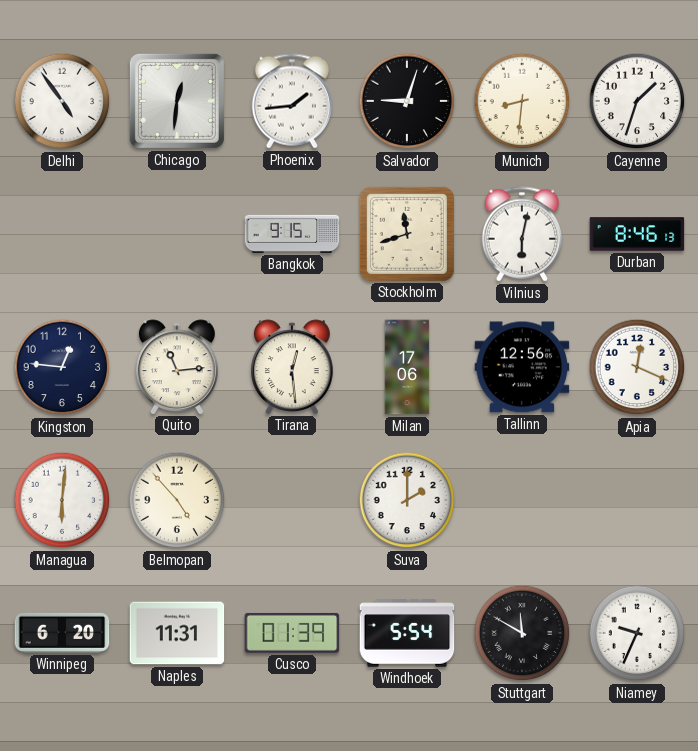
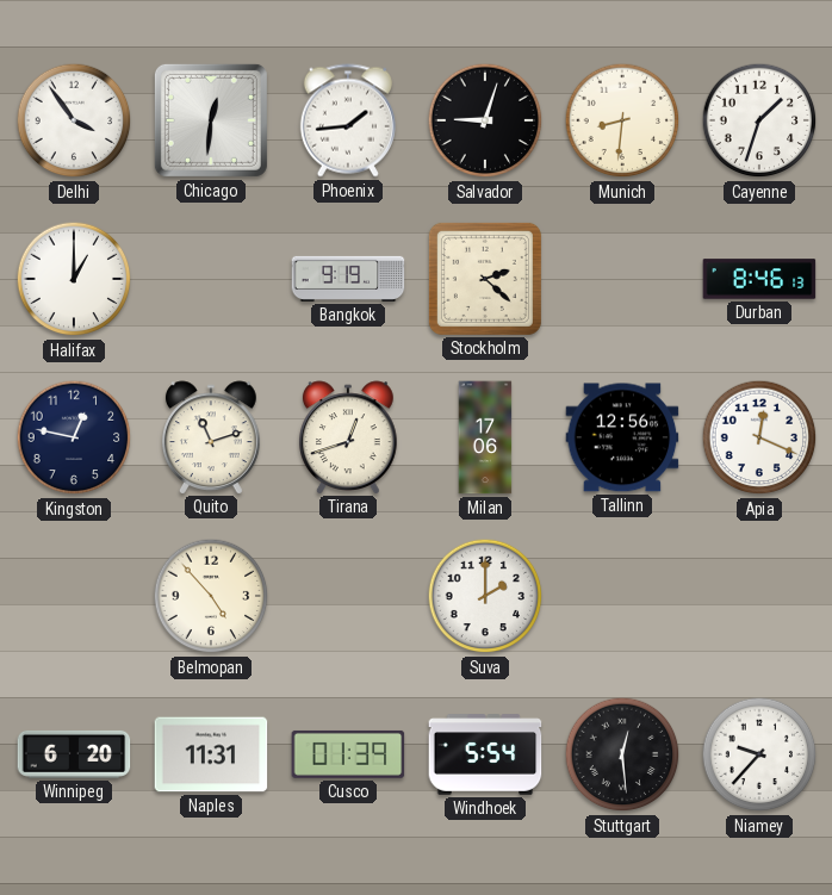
Delhi: 4:54 -> 3:54 (74, 120)
Halifax: none -> 1:00 (74, 279)
Bangkok: 9:15 -> 9:19 (348, 279)
Stockholm: 11:42 -> 2:22 (485, 279)
Vilnius: 6:02 -> none (522, 234)
Kingston: 12:46 -> 12:47 (74, 437)
Quito: 11:14 -> 11:12 (212, 437)
Tirana: 12:29 -> 12:42 (349, 437)
Managua: 6:01 -> none (62, 500)
Stuttgart: 11:50 -> 12:29 (622, 754)
Niamey: 9:34 -> 9:37 (759, 754)
